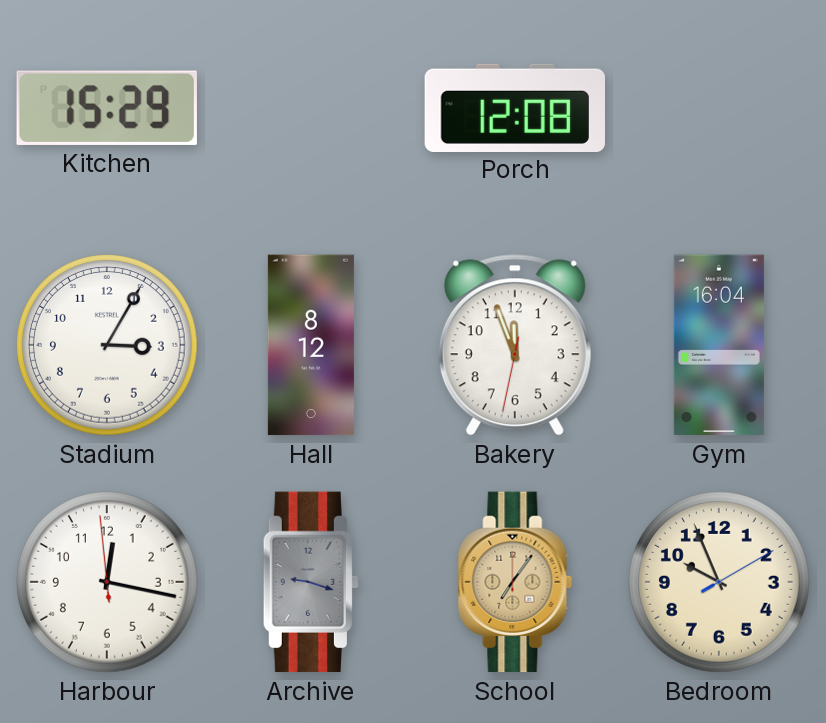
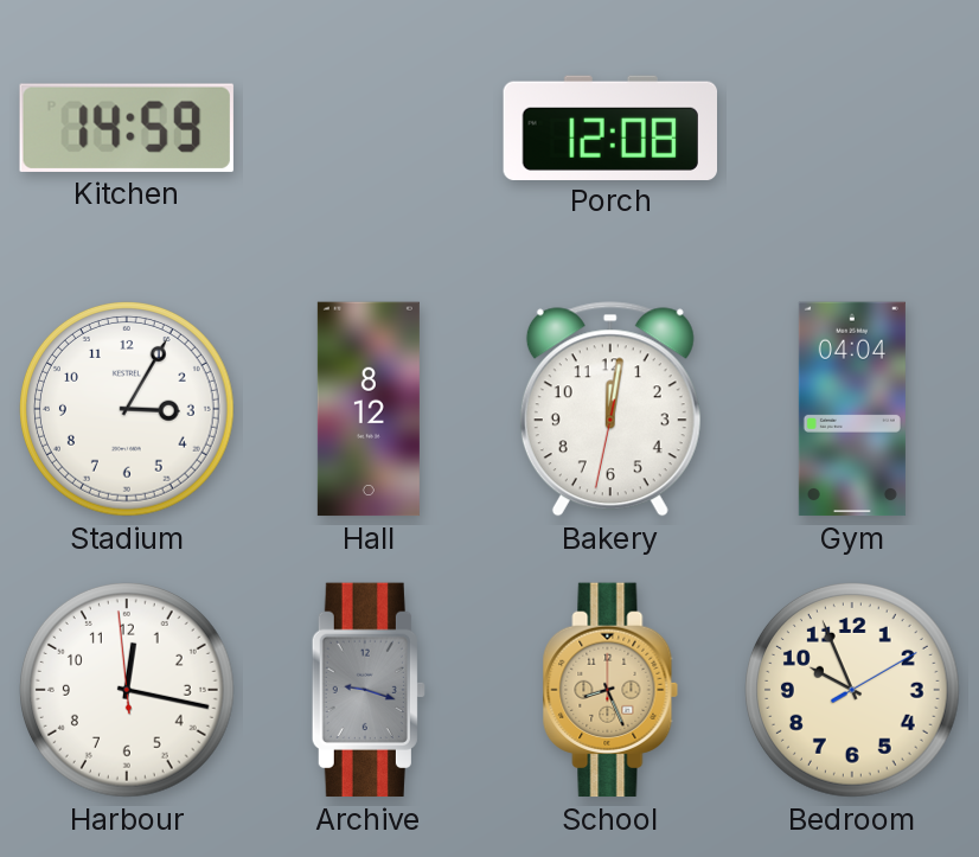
Kitchen: 15:29 -> 14:59 (127, 128)
Bakery: 11:56 -> 12:01 (610, 409)
Gym: 16:04 -> 04:04 (852, 409)
School: 7:06 -> 8:26 (610, 690)
